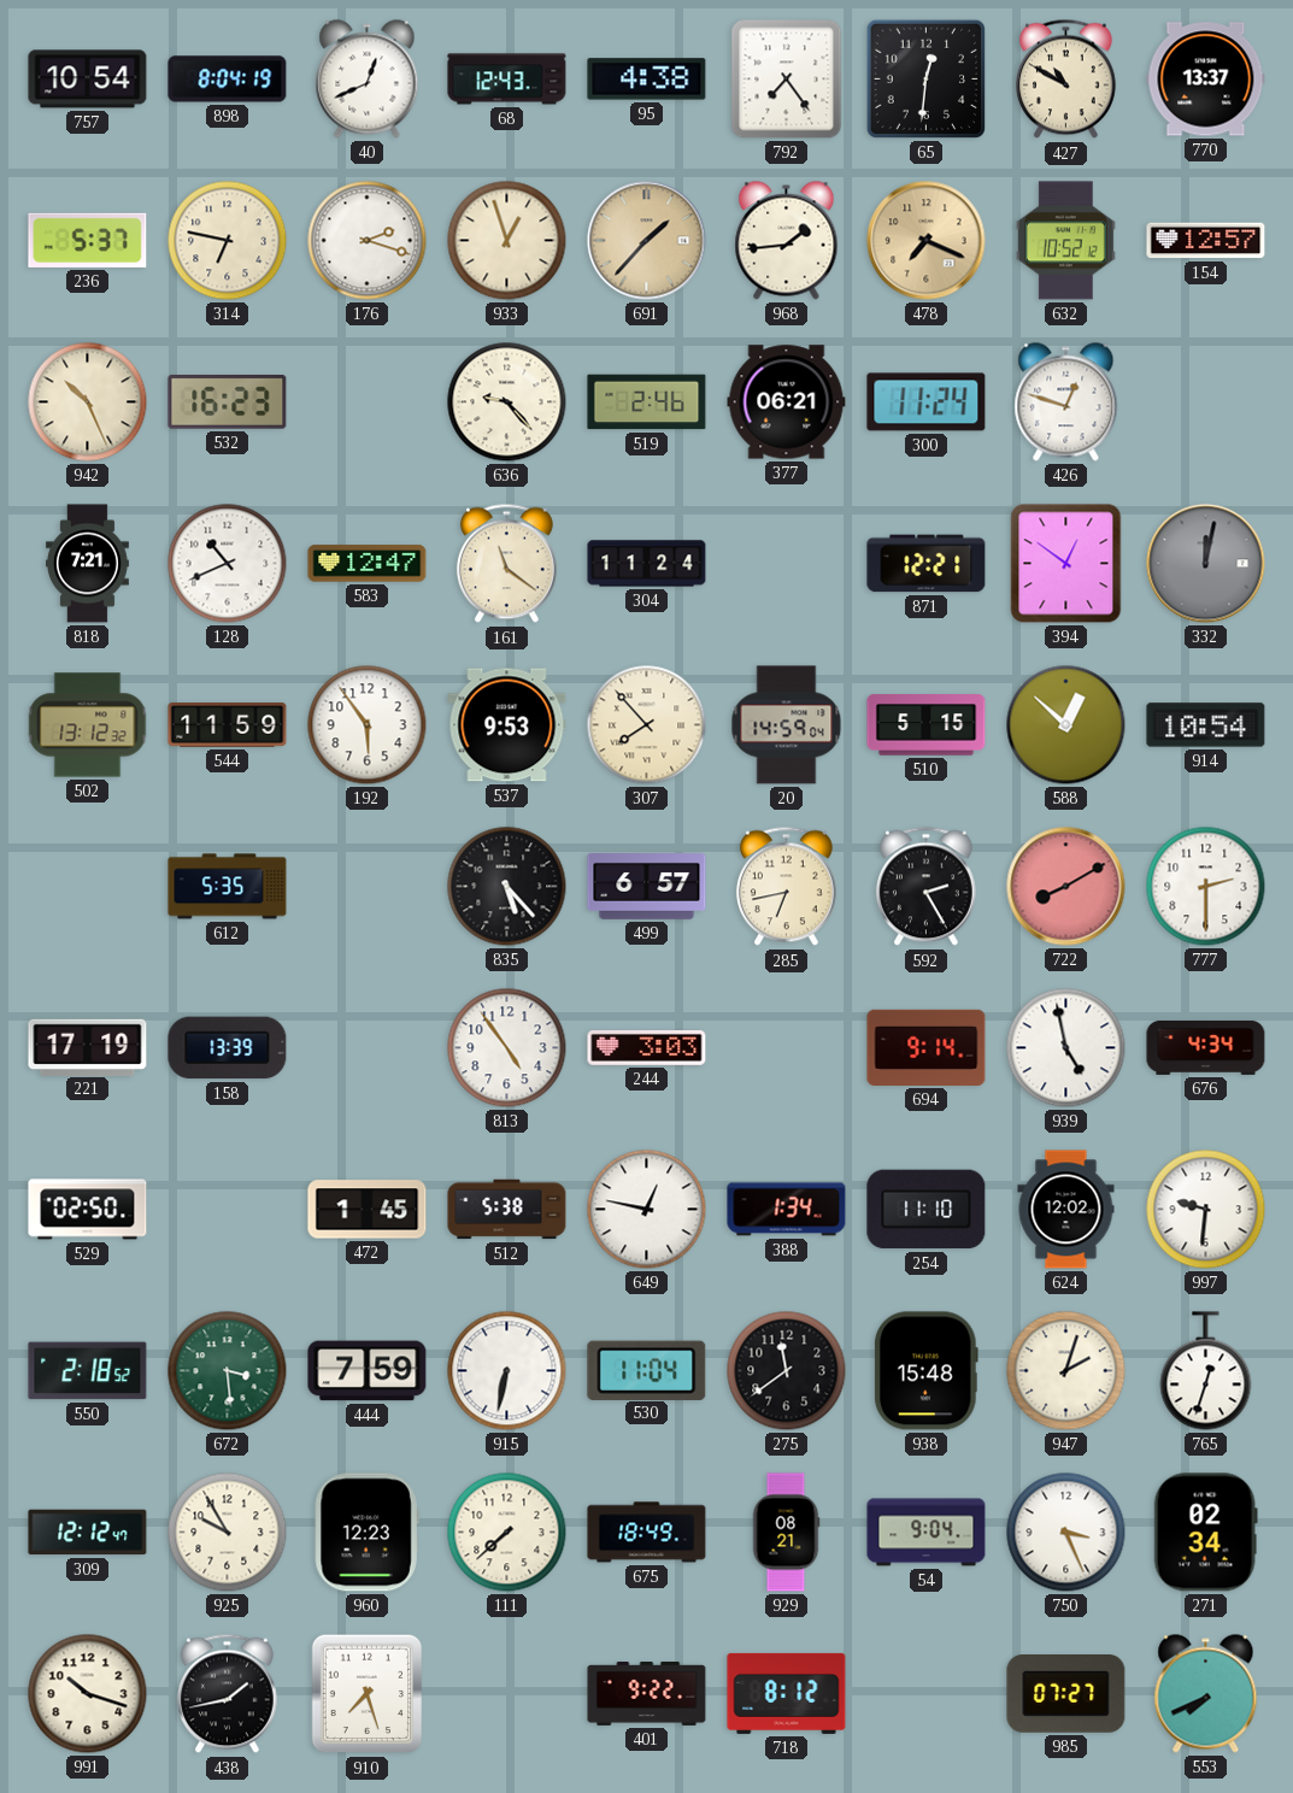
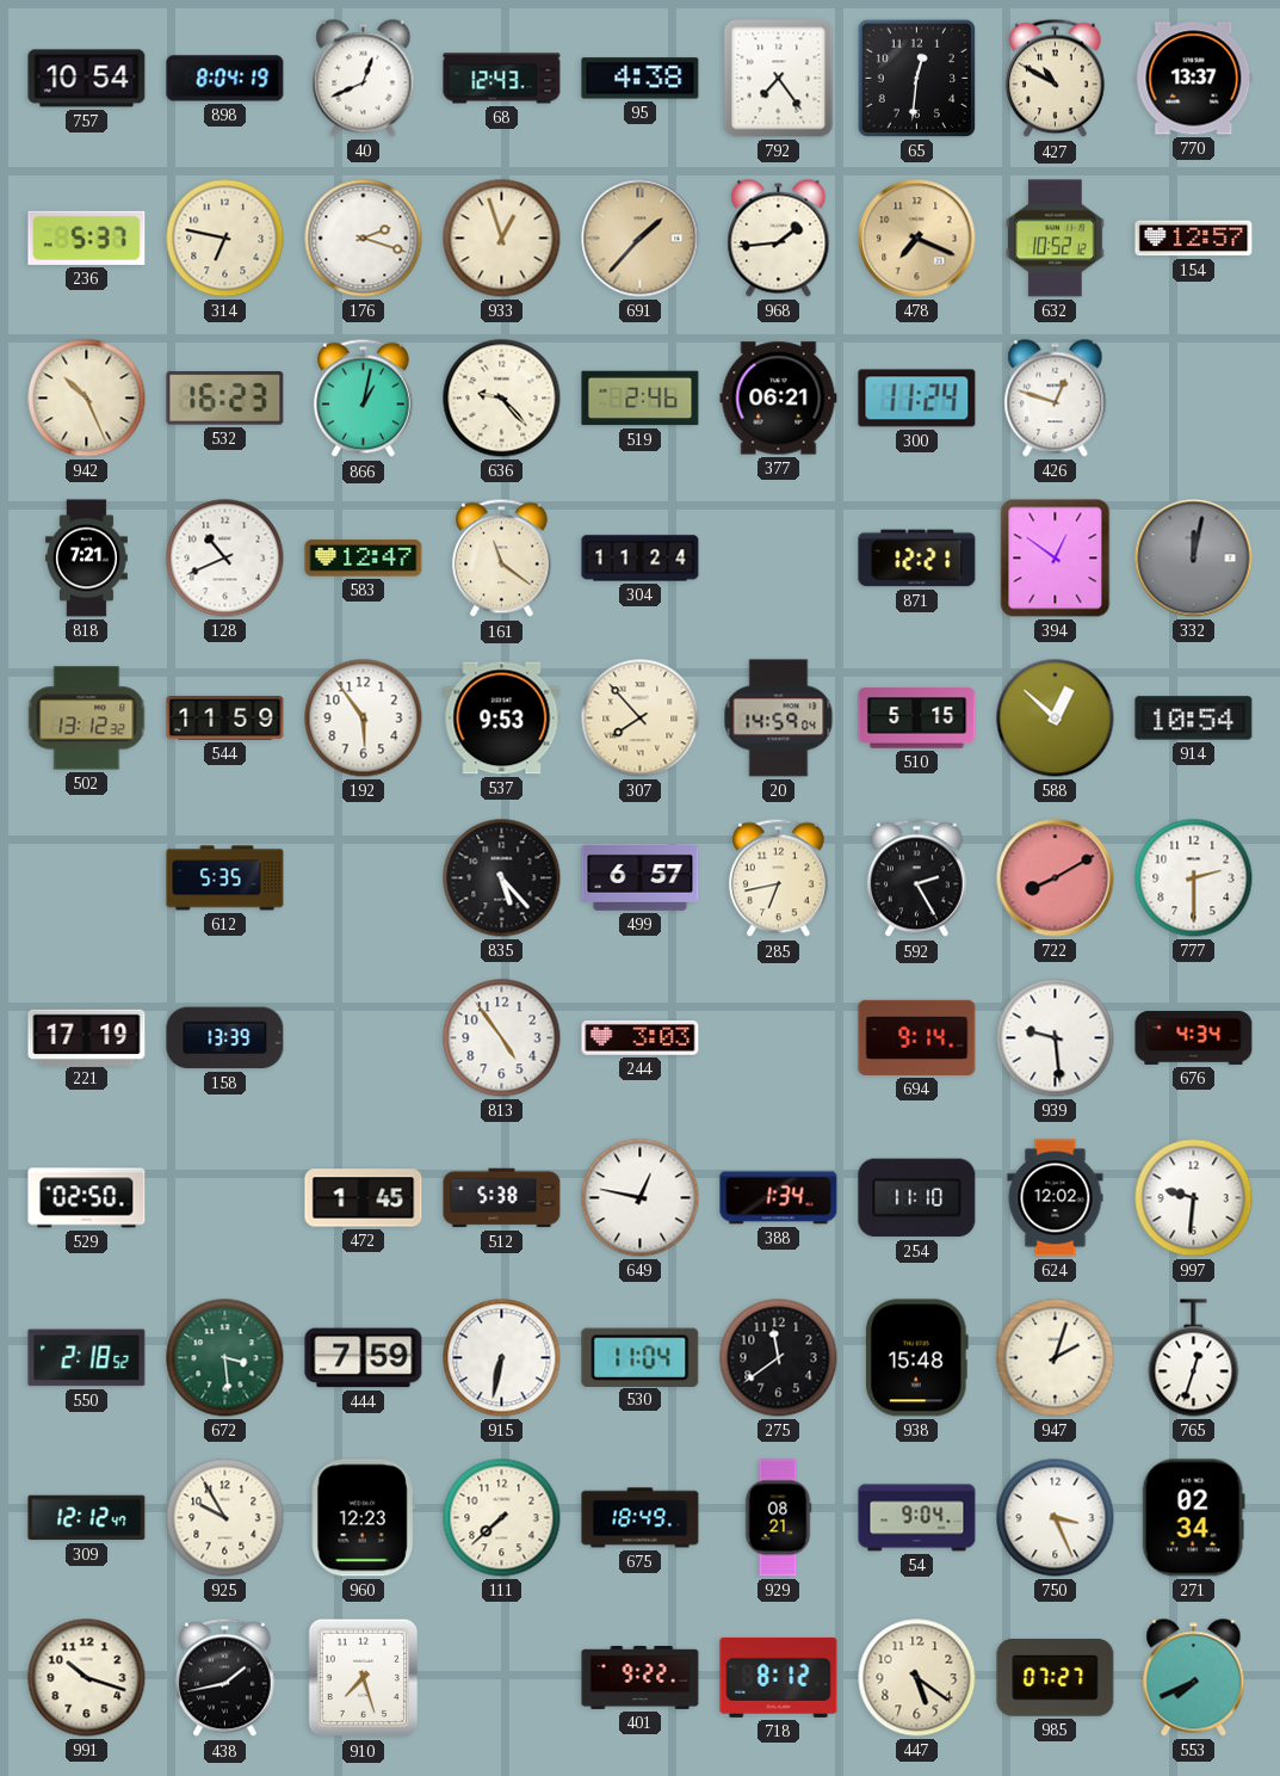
866: none -> 1:02 (363, 399)
939: 4:58 -> 9:29 (1056, 1038)
447: none -> 5:21 (917, 1678)
